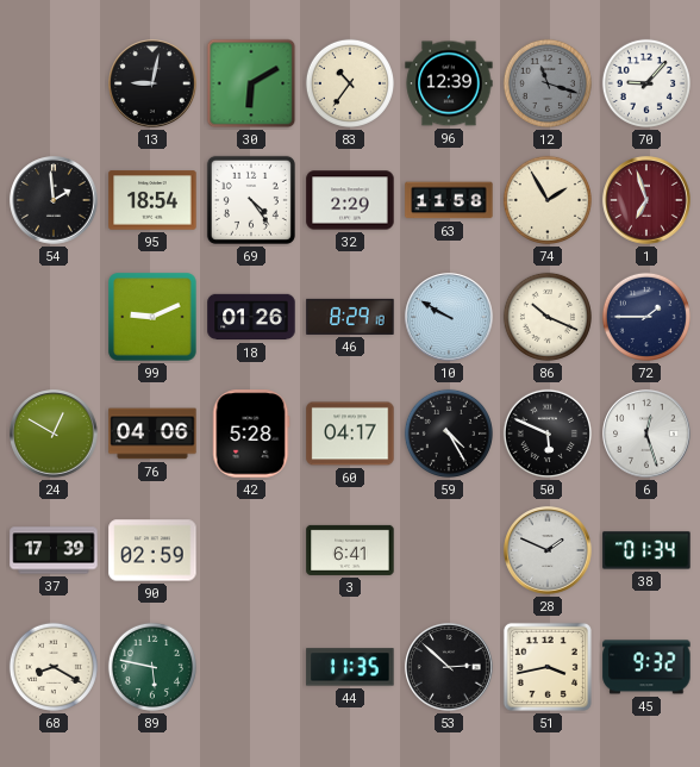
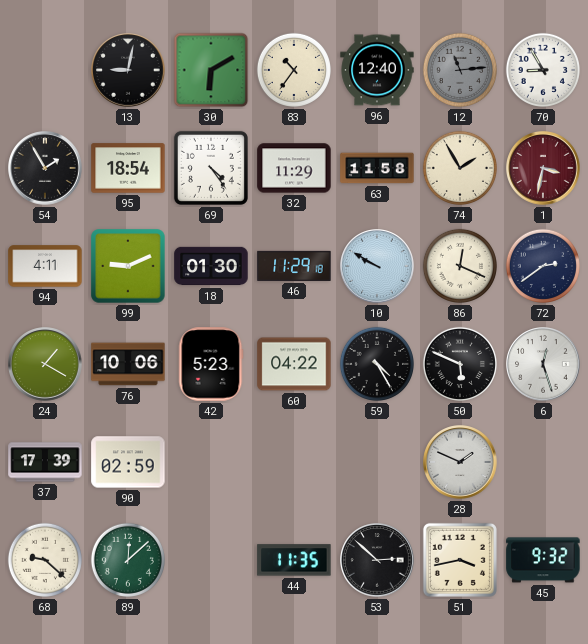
96: 12:39 -> 12:40 (377, 70)
12: 11:18 -> 11:14 (460, 70)
70: 9:07 -> 8:55 (543, 70)
54: 1:59 -> 1:55 (45, 168)
32: 2:29 -> 11:29 (294, 168)
1: 6:57 -> 3:32 (543, 168)
94: none -> 4:11 (45, 266)
18: 01:26 -> 01:30 (211, 266)
46: 8:29 -> 11:29 (294, 266)
86: 10:19 -> 12:19 (460, 266)
72: 1:45 -> 2:39 (543, 266)
24: 12:50 -> 1:20 (45, 364)
76: 04:06 -> 10:06 (128, 364)
42: 5:28 -> 5:23 (211, 364)
60: 04:17 -> 04:22 (294, 364)
3: 6:41 -> none (350, 550)
38: 01:34 -> none (646, 550)
68: 8:20 -> 9:22 (45, 560)
89: 5:47 -> 12:08 (128, 560)
